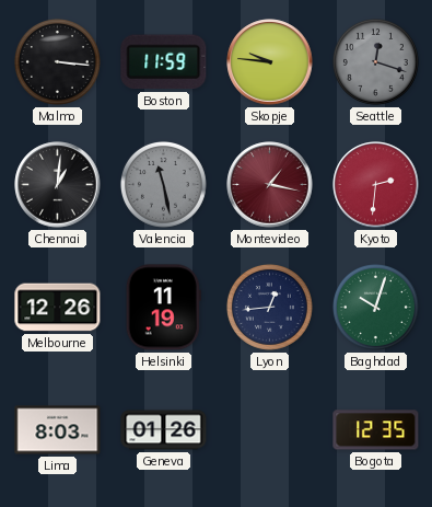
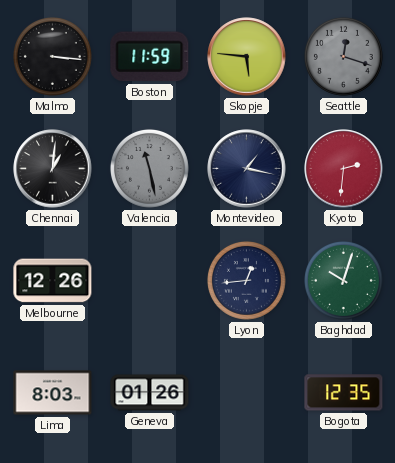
Skopje: 9:46 -> 5:46 (247, 57)
Montevideo dial: burgundy -> navy (247, 169)
Helsinki: 11:19 -> none (163, 308)
